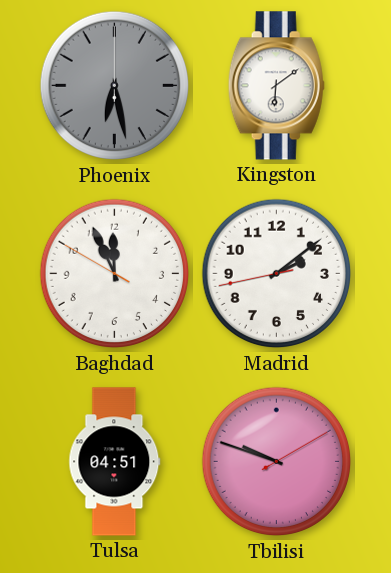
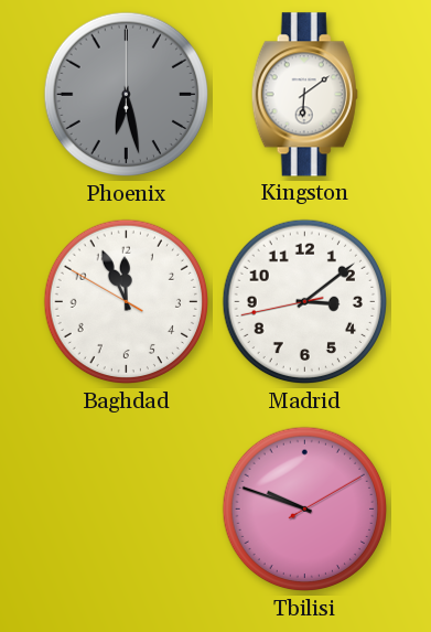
Madrid: 2:08 -> 3:08 (305, 302)
Tulsa: 04:51 -> none (115, 462)
